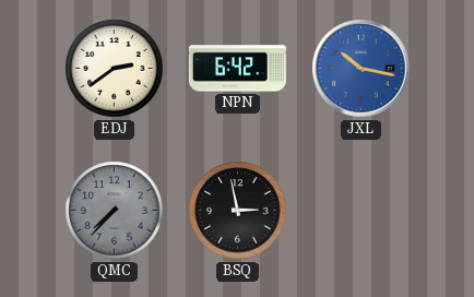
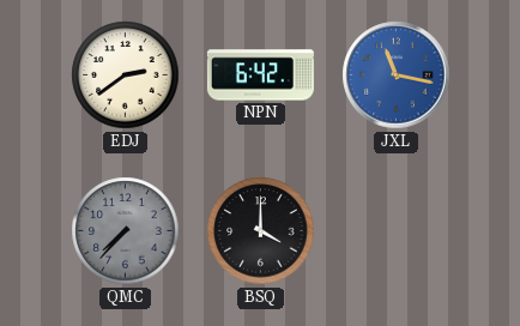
JXL: 10:17 -> 11:17 (397, 76)
BSQ: 2:58 -> 4:00 (261, 231)
